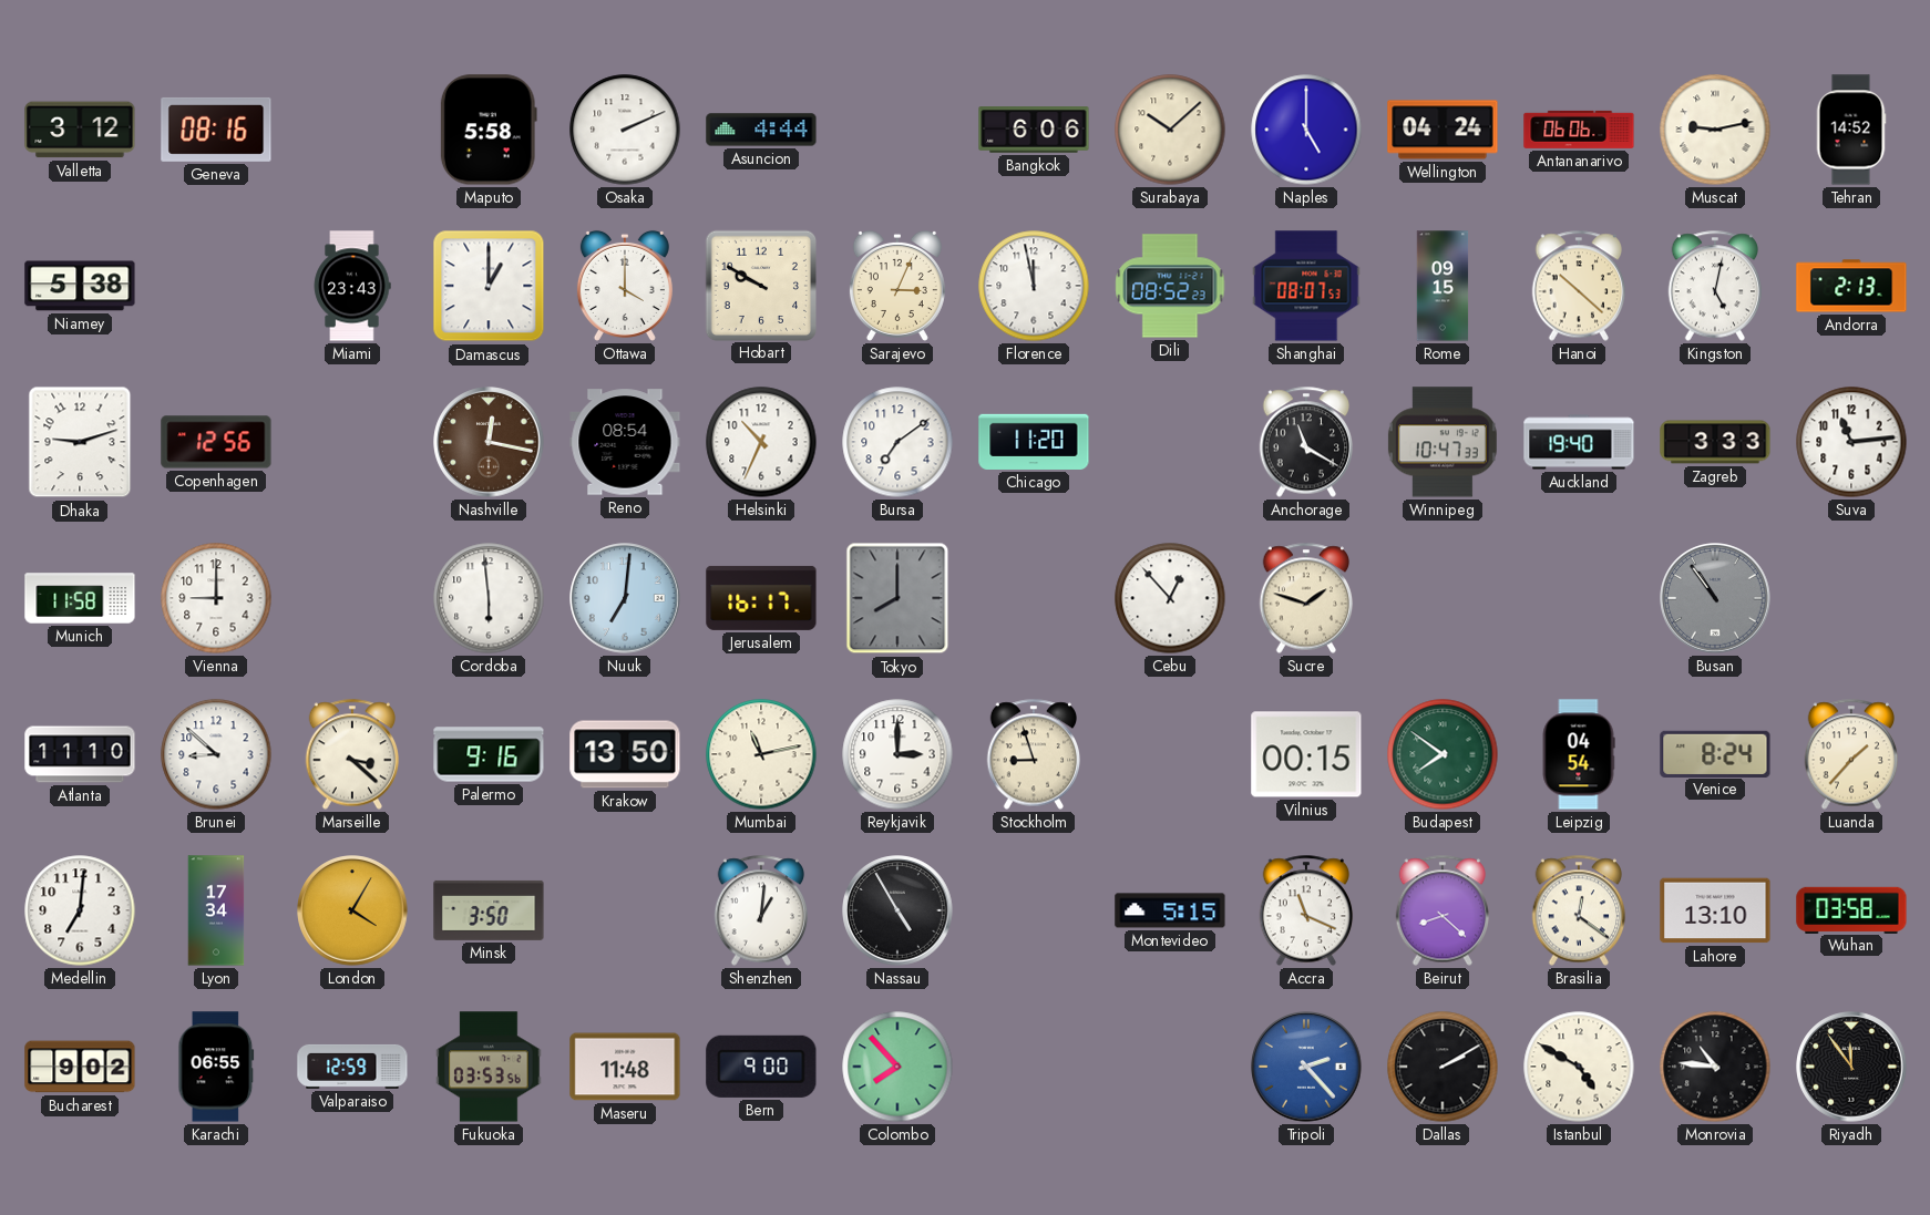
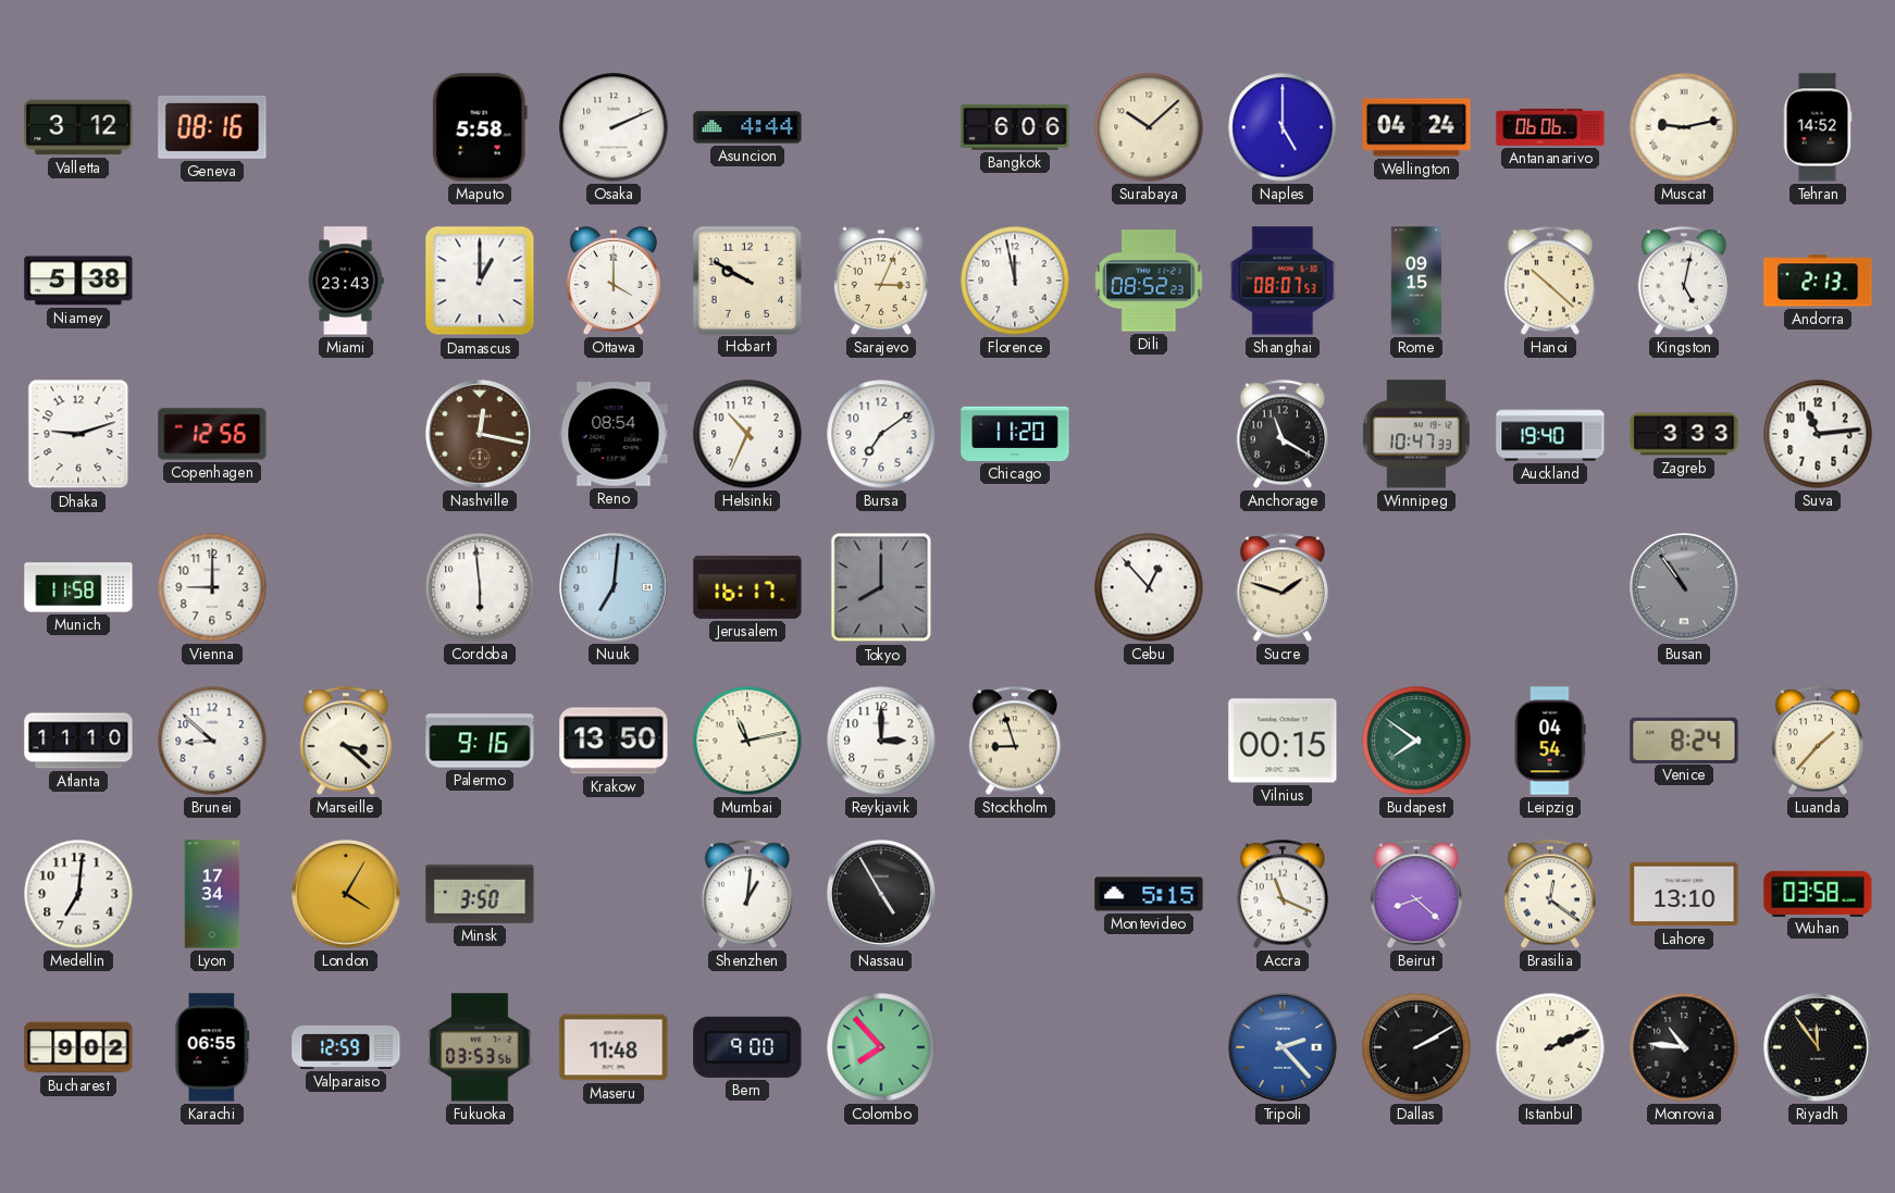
Istanbul: 4:50 -> 2:11 (1550, 1047)
